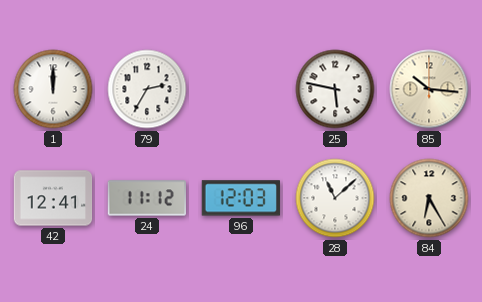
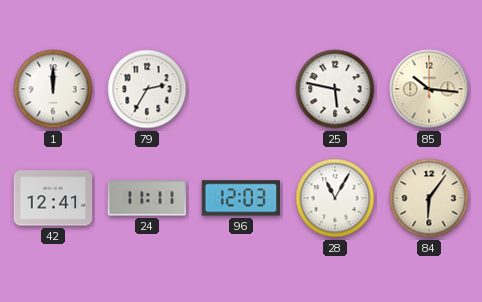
24: 11:12 -> 11:11 (146, 198)
28: 11:08 -> 11:05 (335, 198)
84: 6:25 -> 6:06 (429, 198)
